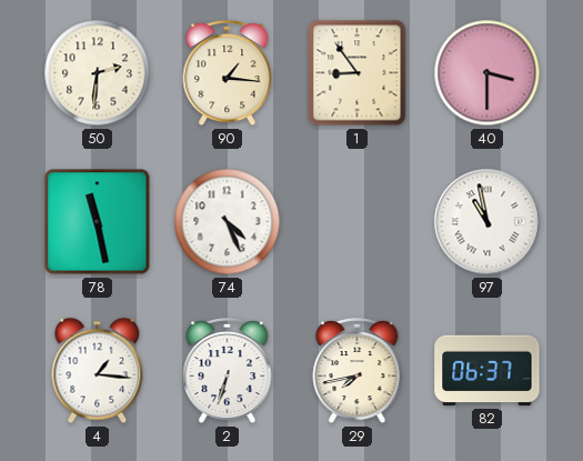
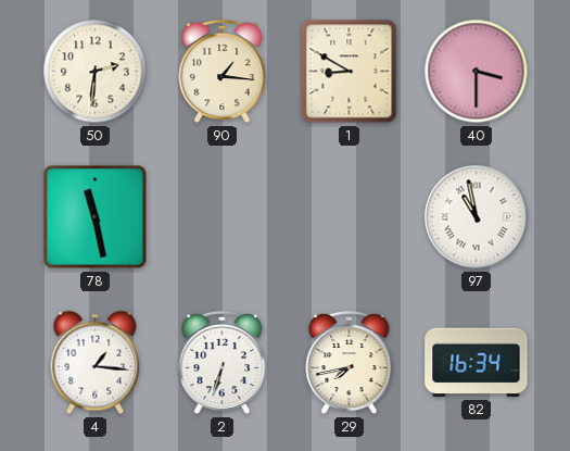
1: 8:54 -> 8:50 (350, 72)
74: 4:26 -> none (228, 222)
82: 06:37 -> 16:34 (477, 363)
